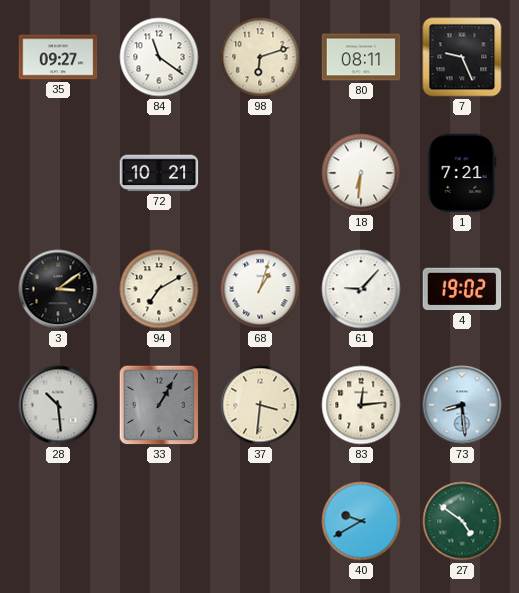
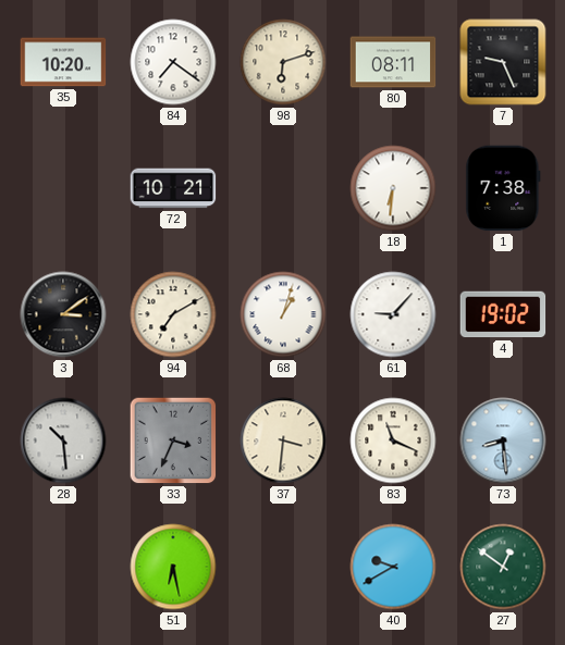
35: 09:27 -> 10:20 (63, 62)
84: 11:21 -> 7:21 (173, 62)
1: 7:21 -> 7:38 (503, 188)
33: 1:05 -> 3:34 (173, 441)
83: 12:14 -> 11:19 (393, 441)
51: none -> 6:28 (173, 567)
27: 4:51 -> 12:51 (503, 567)
